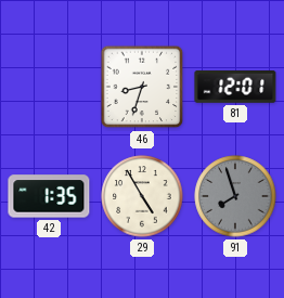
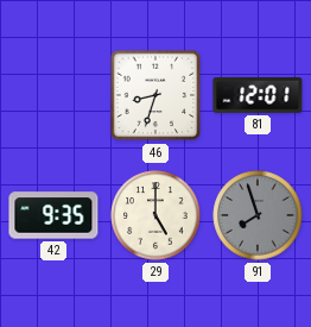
42: 1:35 -> 9:35 (53, 215)
29: 4:55 -> 5:00 (155, 215)
